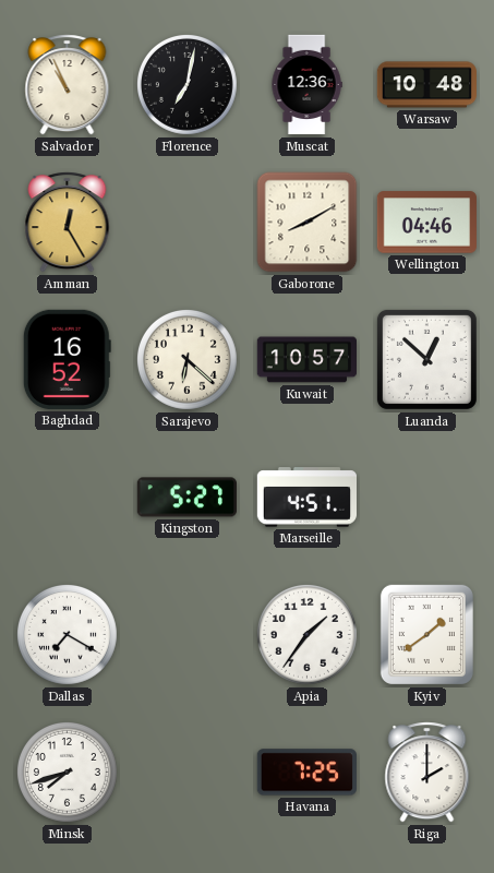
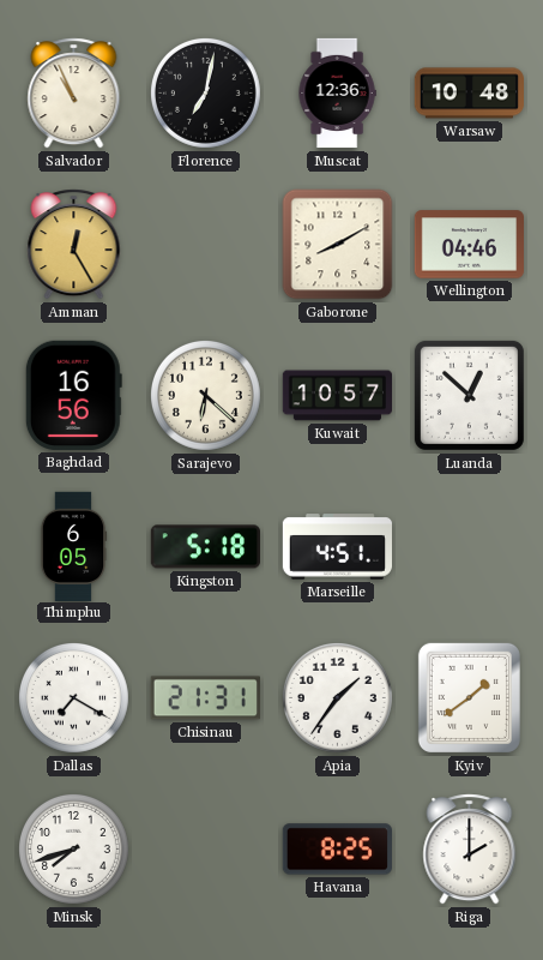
Baghdad: 16:52 -> 16:56 (73, 395)
Thimphu: none -> 6:05 (73, 546)
Kingston: 5:27 -> 5:18 (205, 547)
Chisinau: none -> 21:31 (205, 698)
Havana: 7:25 -> 8:25 (337, 850)
